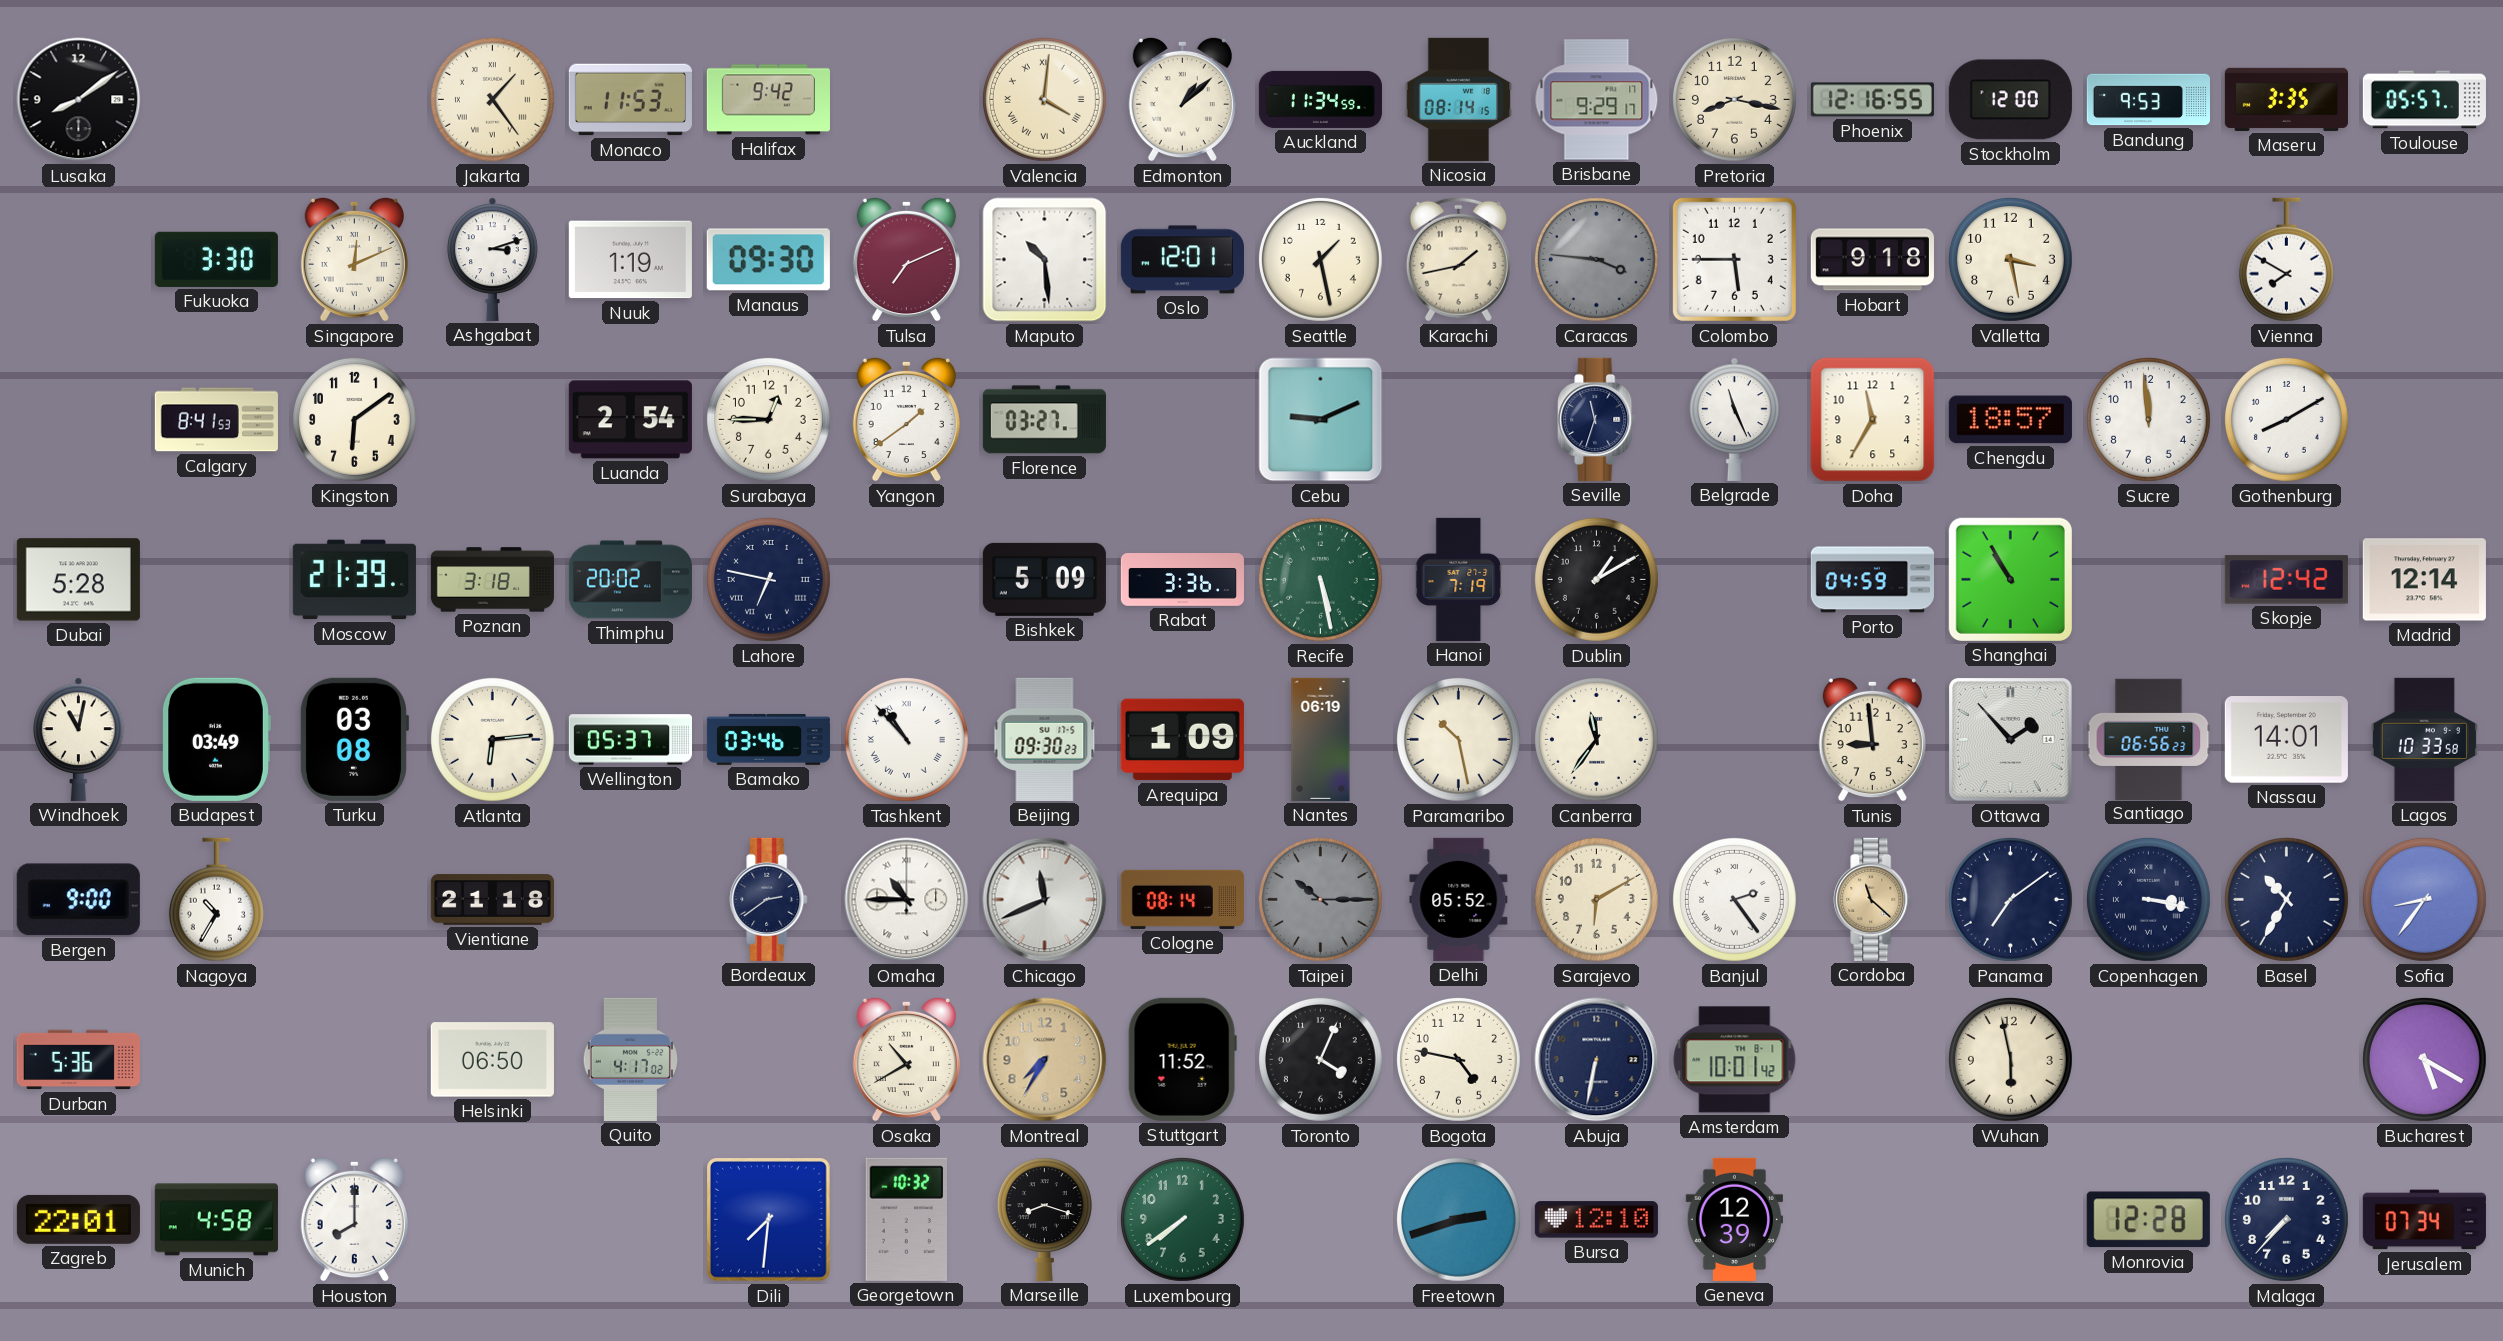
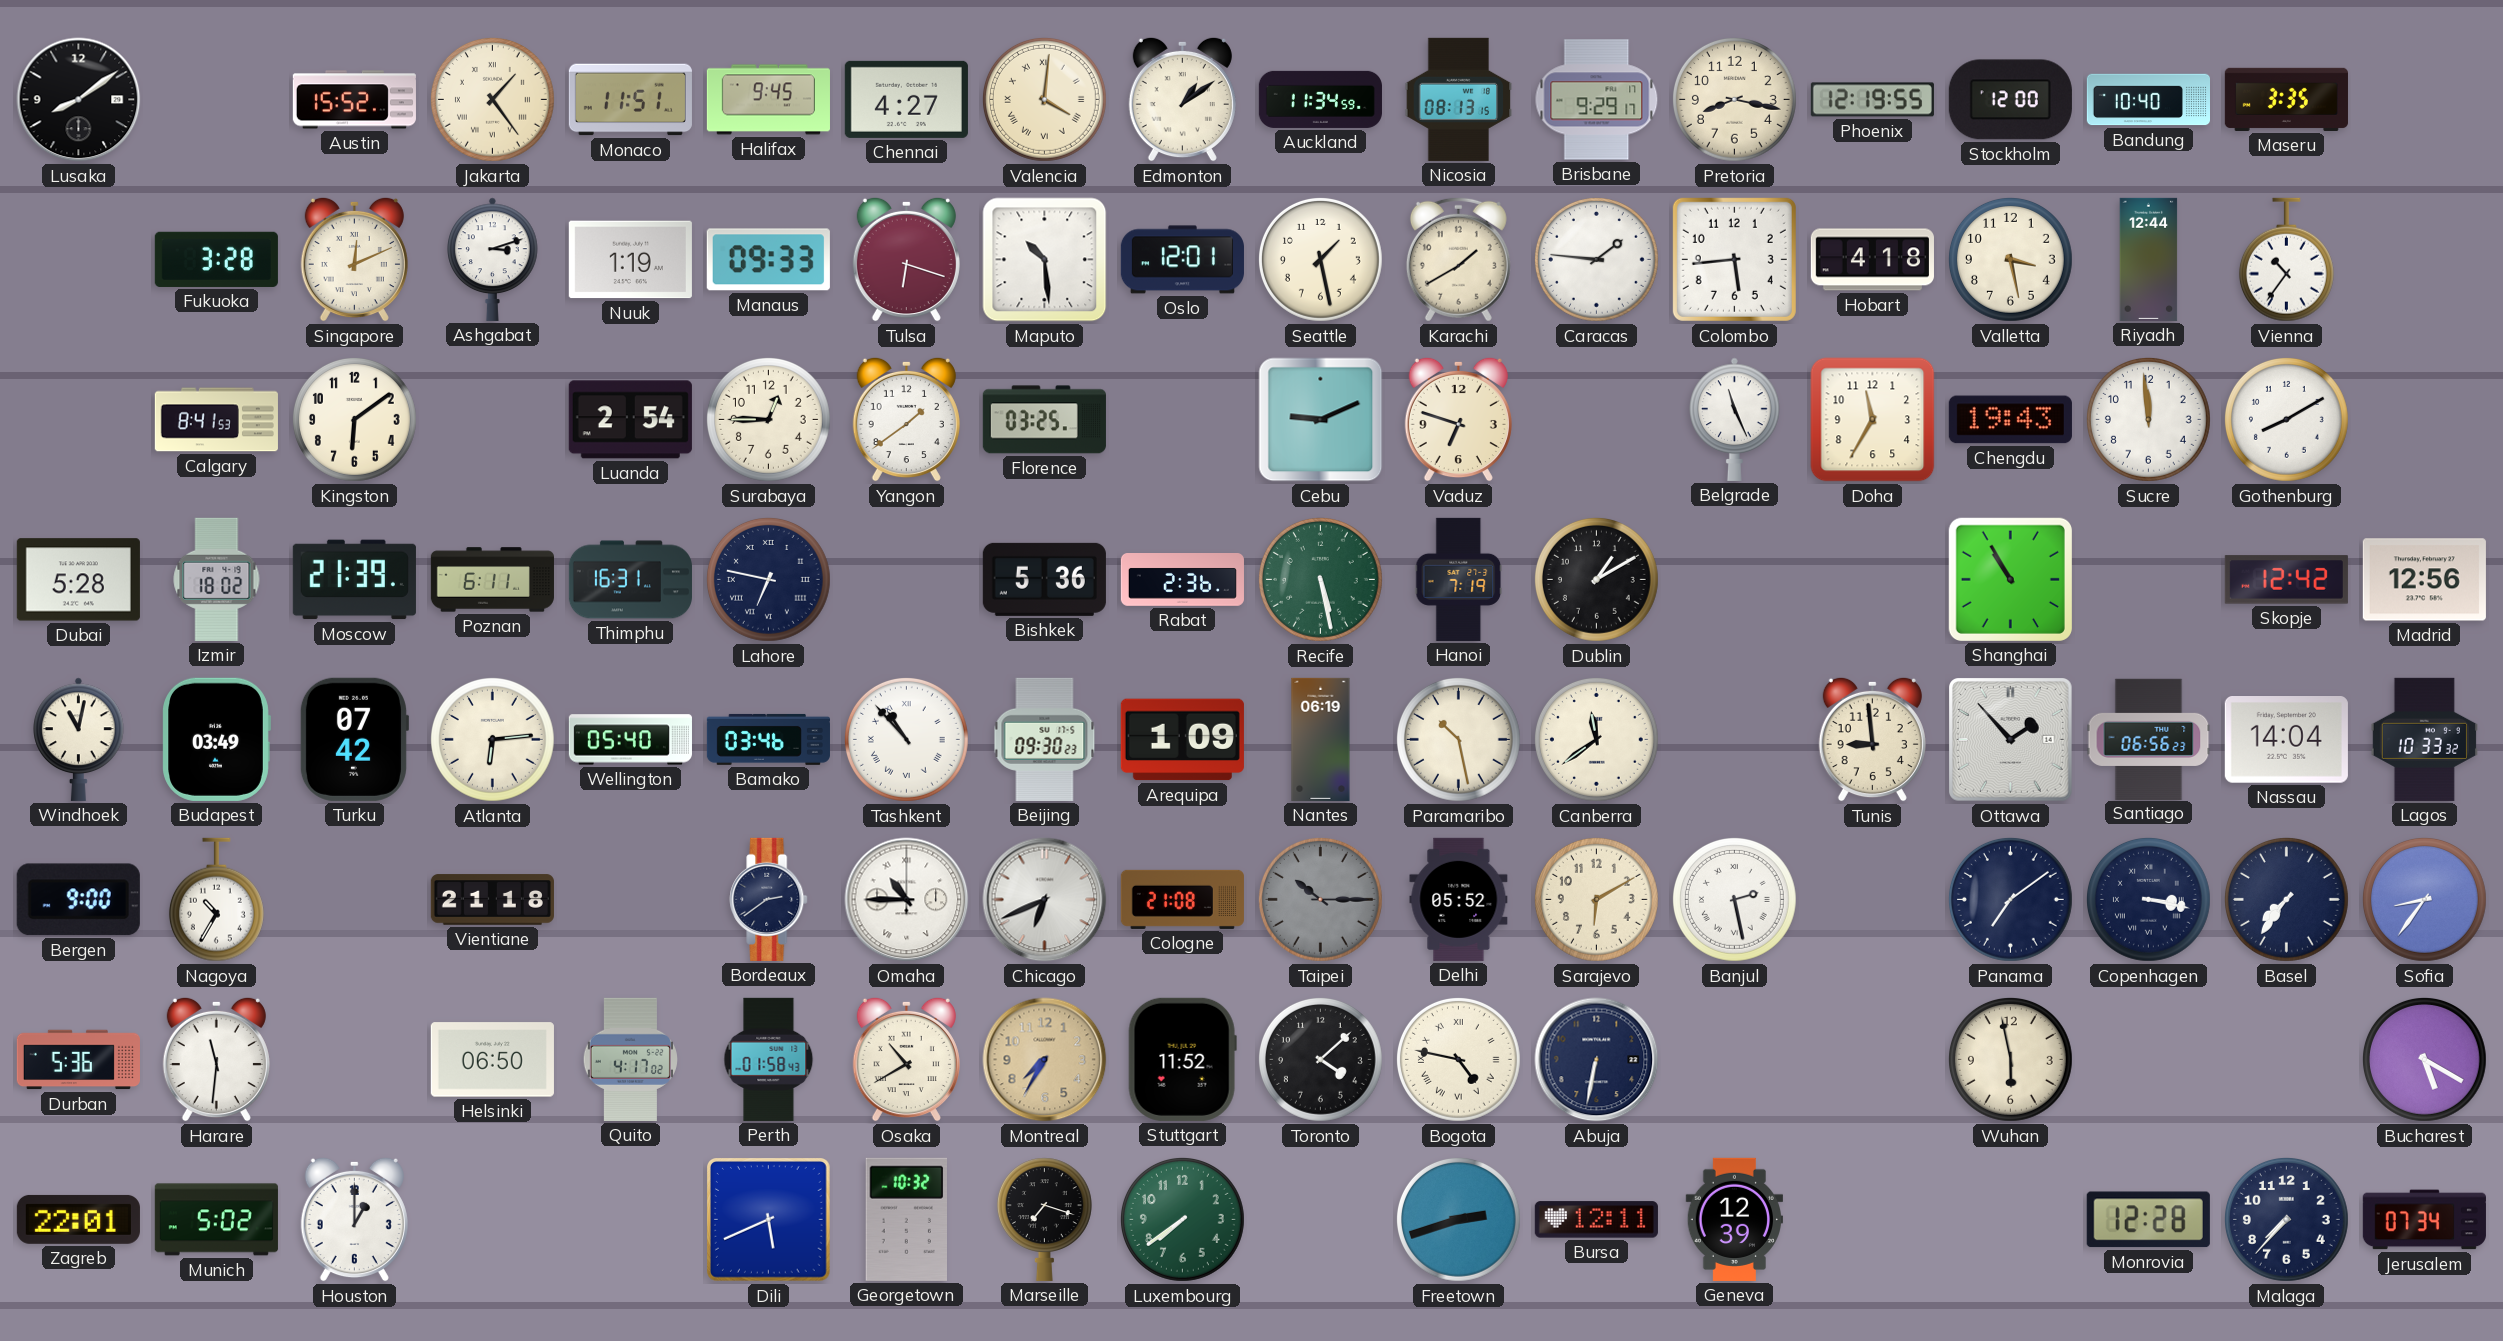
Austin: none -> 15:52 (354, 100)
Monaco: 11:53 -> 11:51 (630, 100)
Halifax: 9:42 -> 9:45 (768, 100)
Chennai: none -> 4:27 (906, 99)
Edmonton: 1:08 -> 1:09 (1182, 99)
Nicosia: 08:14 -> 08:13 (1459, 99)
Phoenix: 12:16 -> 12:19 (1872, 100)
Bandung: 9:53 -> 10:40 (2148, 100)
Toulouse: 05:57 -> none (2424, 100)
Fukuoka: 3:30 -> 3:28 (216, 259)
Manaus: 09:30 -> 09:33 (768, 260)
Tulsa: 7:11 -> 6:18 (906, 259)
Karachi: 1:43 -> 1:40 (1458, 259)
Caracas: 3:46 -> 1:46 (1596, 259)
Caracas dial: grey -> white (1596, 259)
Colombo: 5:45 -> 5:44 (1734, 259)
Hobart: 9:18 -> 4:18 (1872, 260)
Riyadh: none -> 12:44 (2149, 259)
Vienna: 7:50 -> 10:36 (2286, 260)
Florence: 03:27 -> 03:25 (1044, 420)
Vaduz: none -> 6:48 (1458, 419)
Seville: 11:33 -> none (1597, 419)
Chengdu: 18:57 -> 19:43 (2010, 420)
Izmir: none -> 18:02 (217, 579)
Poznan: 3:18 -> 6:11 (492, 580)
Thimphu: 20:02 -> 16:31 (630, 580)
Bishkek: 5:09 -> 5:36 (1044, 579)
Rabat: 3:36 -> 2:36 (1182, 580)
Porto: 04:59 -> none (1872, 580)
Madrid: 12:14 -> 12:56 (2424, 580)
Turku: 03:08 -> 07:42 (353, 739)
Wellington: 05:37 -> 05:40 (630, 740)
Canberra: 11:36 -> 11:39 (1596, 739)
Nassau: 14:01 -> 14:04 (2286, 740)
Lagos: 10:33:58 -> 10:33:32 (2424, 739)
Chicago: 11:41 -> 6:41 (1045, 900)
Cologne: 08:14 -> 21:08 (1182, 899)
Banjul: 2:24 -> 2:28 (1734, 899)
Cordoba: 11:22 -> none (1873, 899)
Basel: 10:35 -> 7:36 (2286, 899)
Harare: none -> 11:31 (216, 1059)
Perth: none -> 01:58 (769, 1059)
Toronto: 4:04 -> 4:08 (1320, 1059)
Bogota numerals: Arabic -> Roman (1458, 1059)
Amsterdam: 10:01 -> none (1735, 1060)
Munich: 4:58 -> 5:02 (216, 1220)
Houston: 8:00 -> 1:00 (354, 1219)
Dili: 7:31 -> 5:41 (769, 1220)
Marseille: 8:18 -> 7:18 (1044, 1219)
Bursa: 12:10 -> 12:11 (1596, 1220)
